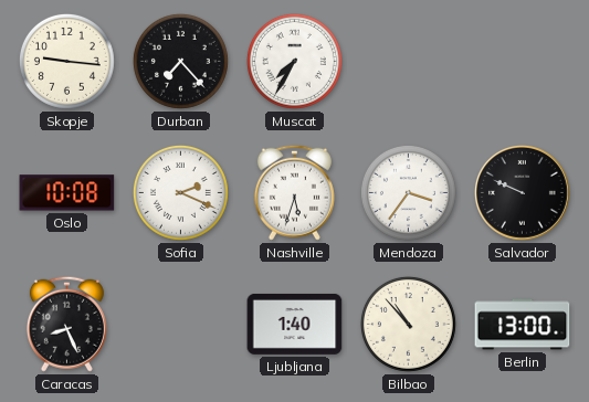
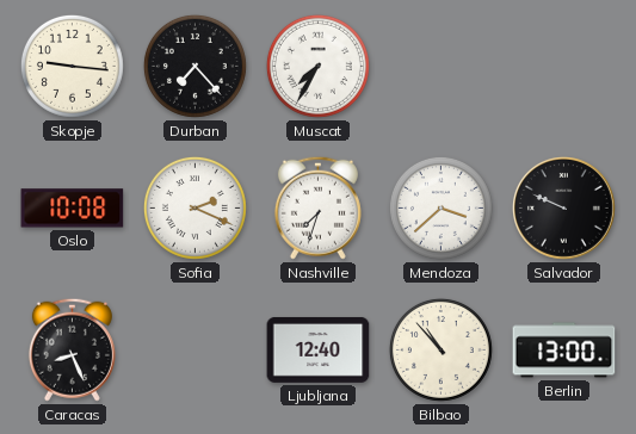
Nashville: 5:33 -> 7:33 (317, 207)
Mendoza: 3:36 -> 3:38 (440, 207)
Ljubljana: 1:40 -> 12:40 (319, 349)
